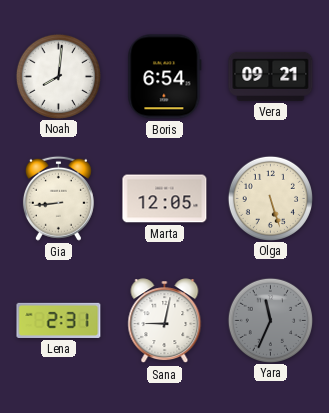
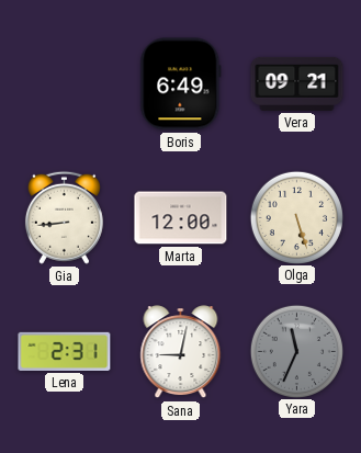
Noah: 8:01 -> none (58, 76)
Boris: 6:54 -> 6:49 (181, 84)
Marta: 12:05 -> 12:00 (181, 218)
